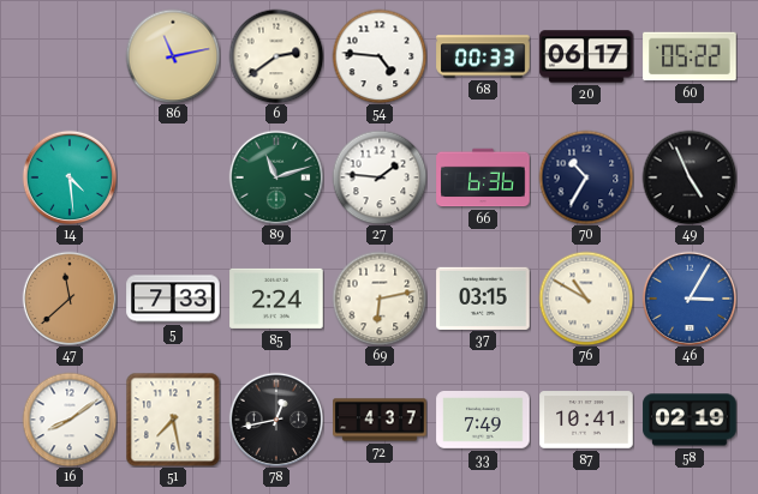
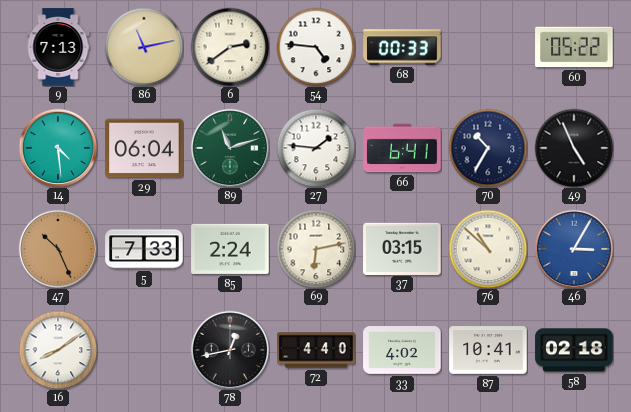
9: none -> 7:13 (58, 47)
20: 06:17 -> none (586, 56)
29: none -> 06:04 (144, 148)
66: 6:36 -> 6:41 (402, 148)
47: 11:38 -> 10:26 (58, 249)
76: 10:50 -> 10:52 (488, 249)
51: 7:28 -> none (173, 420)
72: 4:37 -> 4:40 (316, 350)
33: 7:49 -> 4:02 (402, 351)
58: 02:19 -> 02:18 (574, 350)
